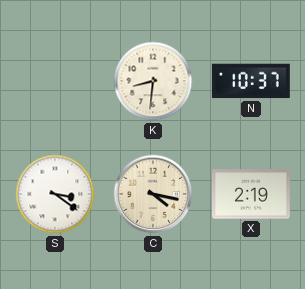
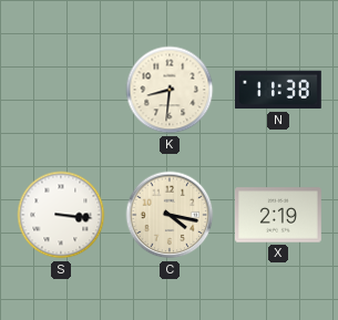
N: 10:37 -> 11:38 (278, 90)
S: 3:21 -> 3:16 (61, 215)
